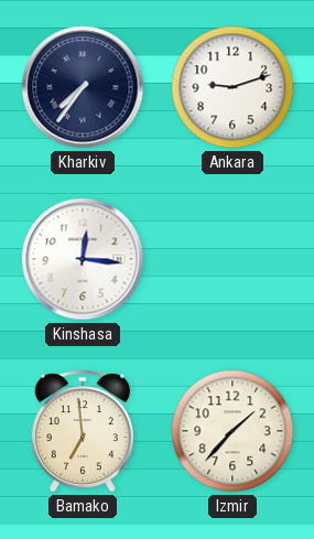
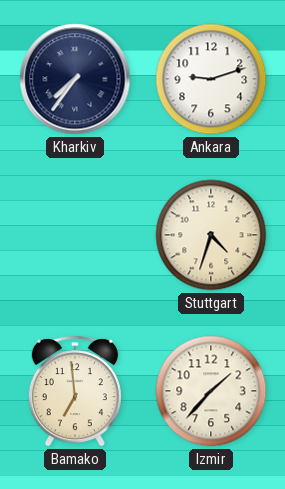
Kinshasa: 12:16 -> none (83, 259)
Stuttgart: none -> 4:33 (211, 235)
